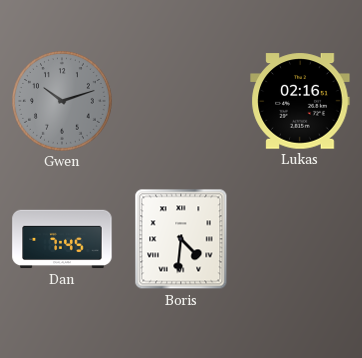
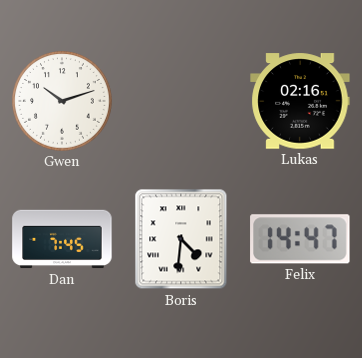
Gwen dial: grey -> white (62, 101)
Felix: none -> 14:47 (300, 239)
